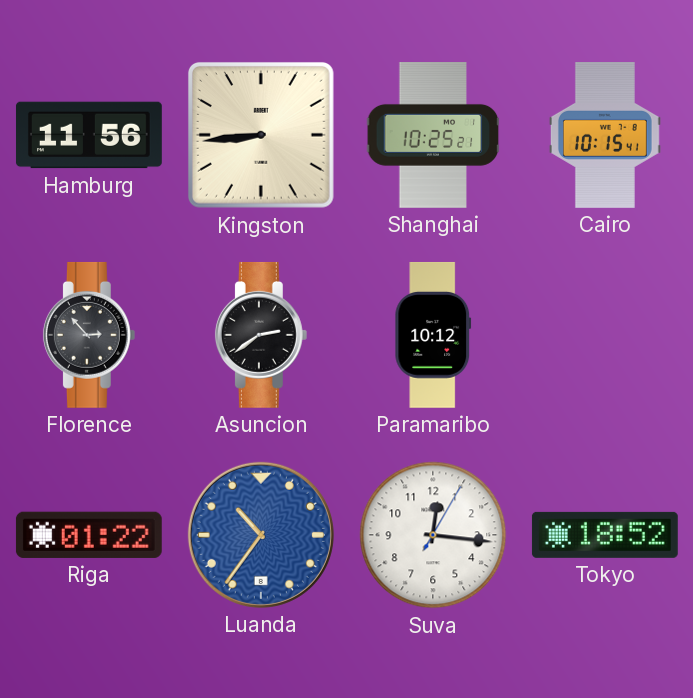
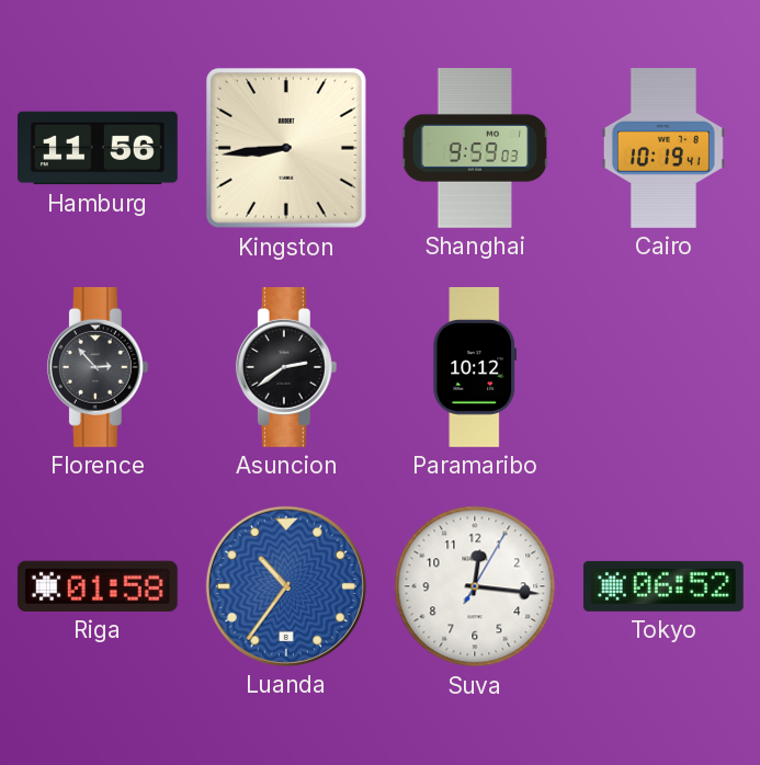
Shanghai: 10:25 -> 9:59 (475, 149)
Cairo: 10:15 -> 10:19 (663, 149)
Riga: 01:22 -> 01:58 (98, 586)
Tokyo: 18:52 -> 06:52 (663, 586)
